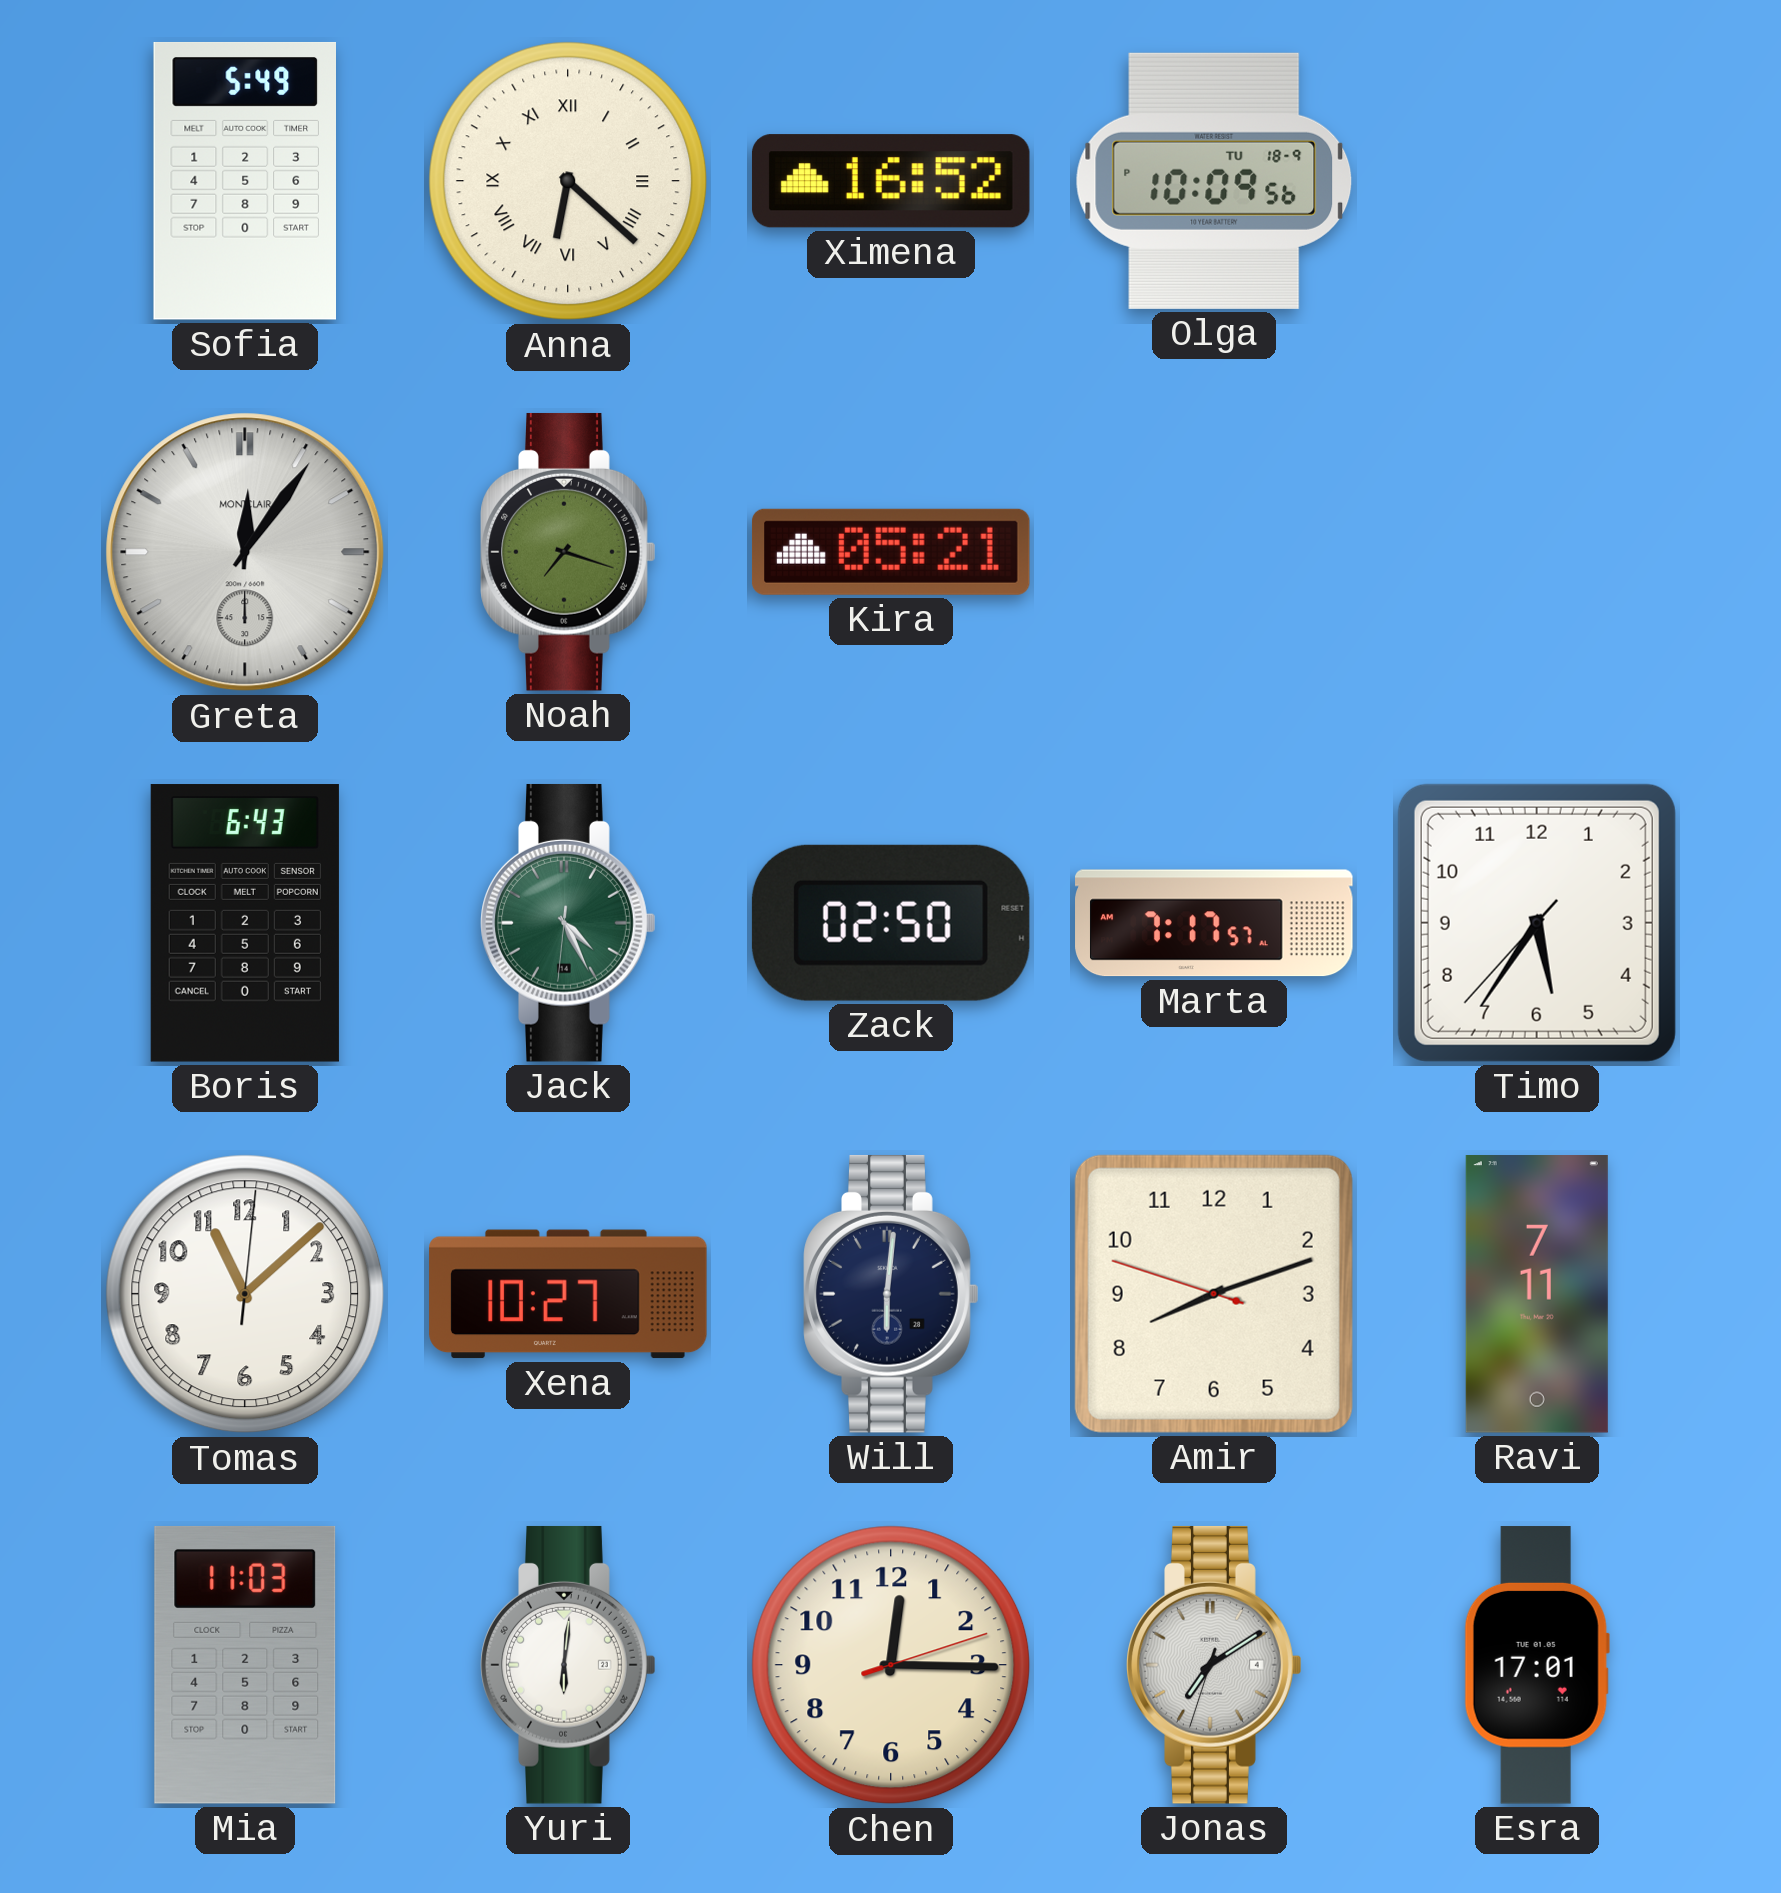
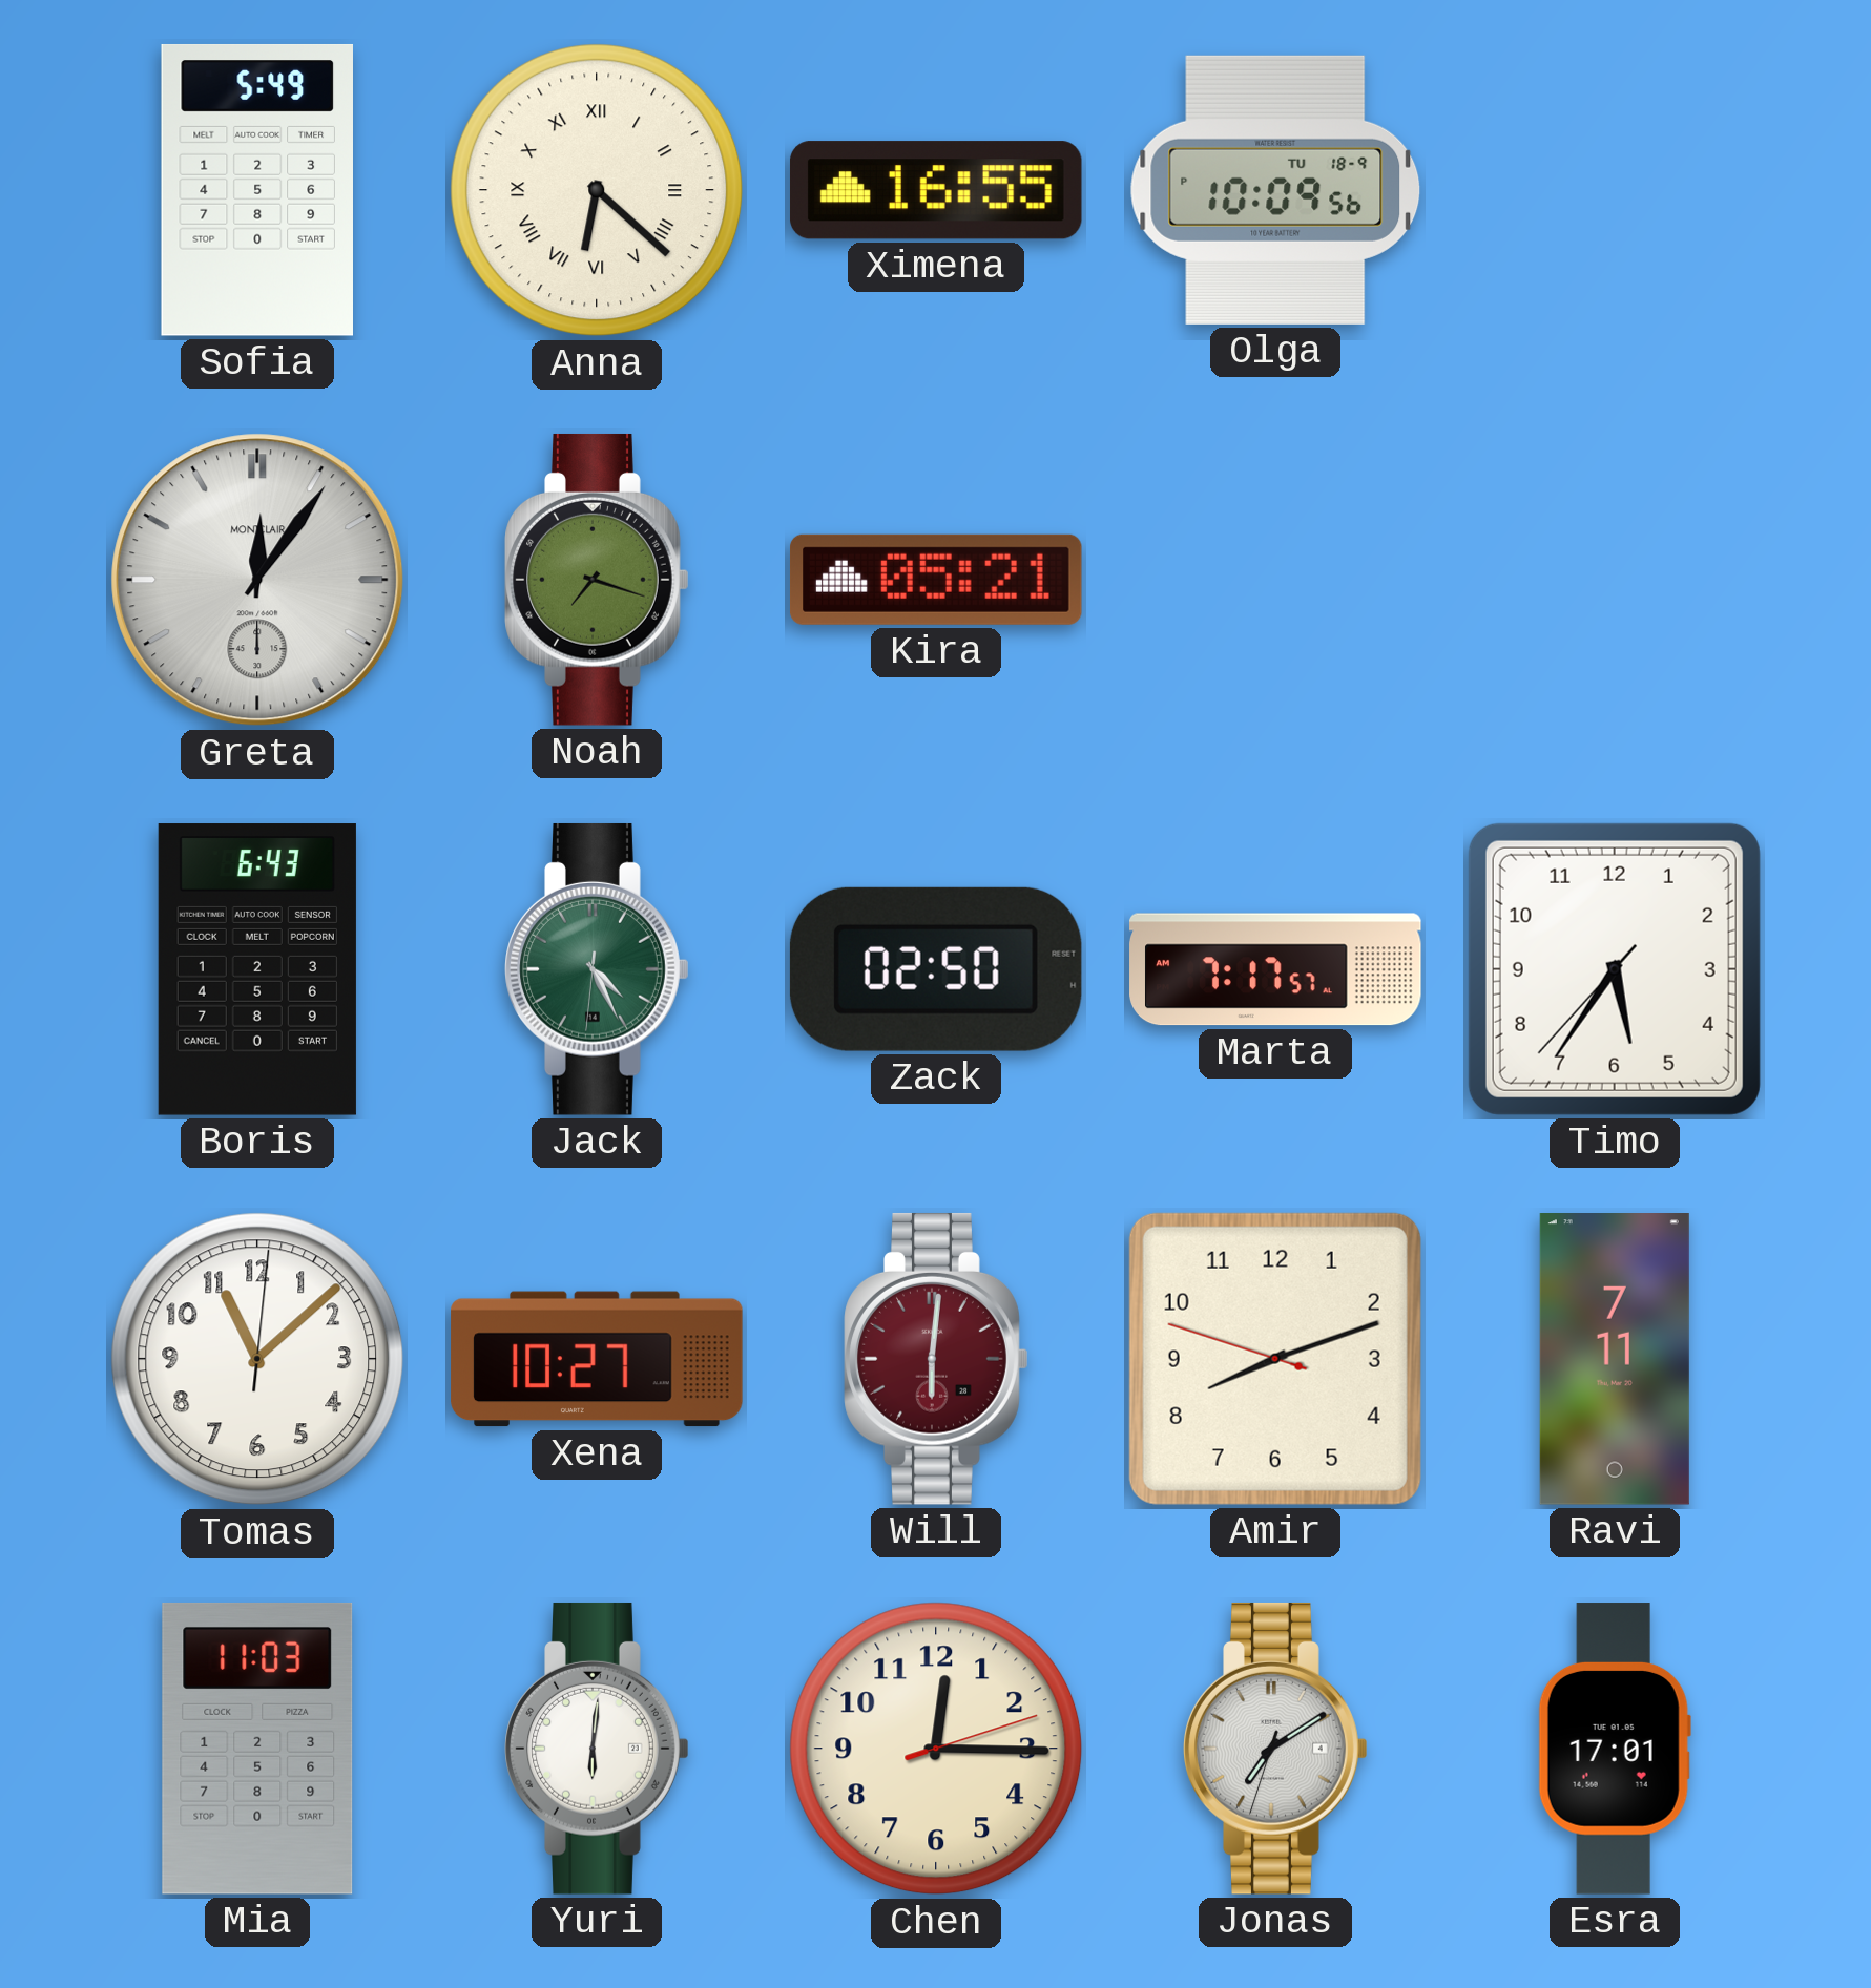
Ximena: 16:52 -> 16:55 (936, 190)
Will dial: navy -> burgundy (936, 1359)
